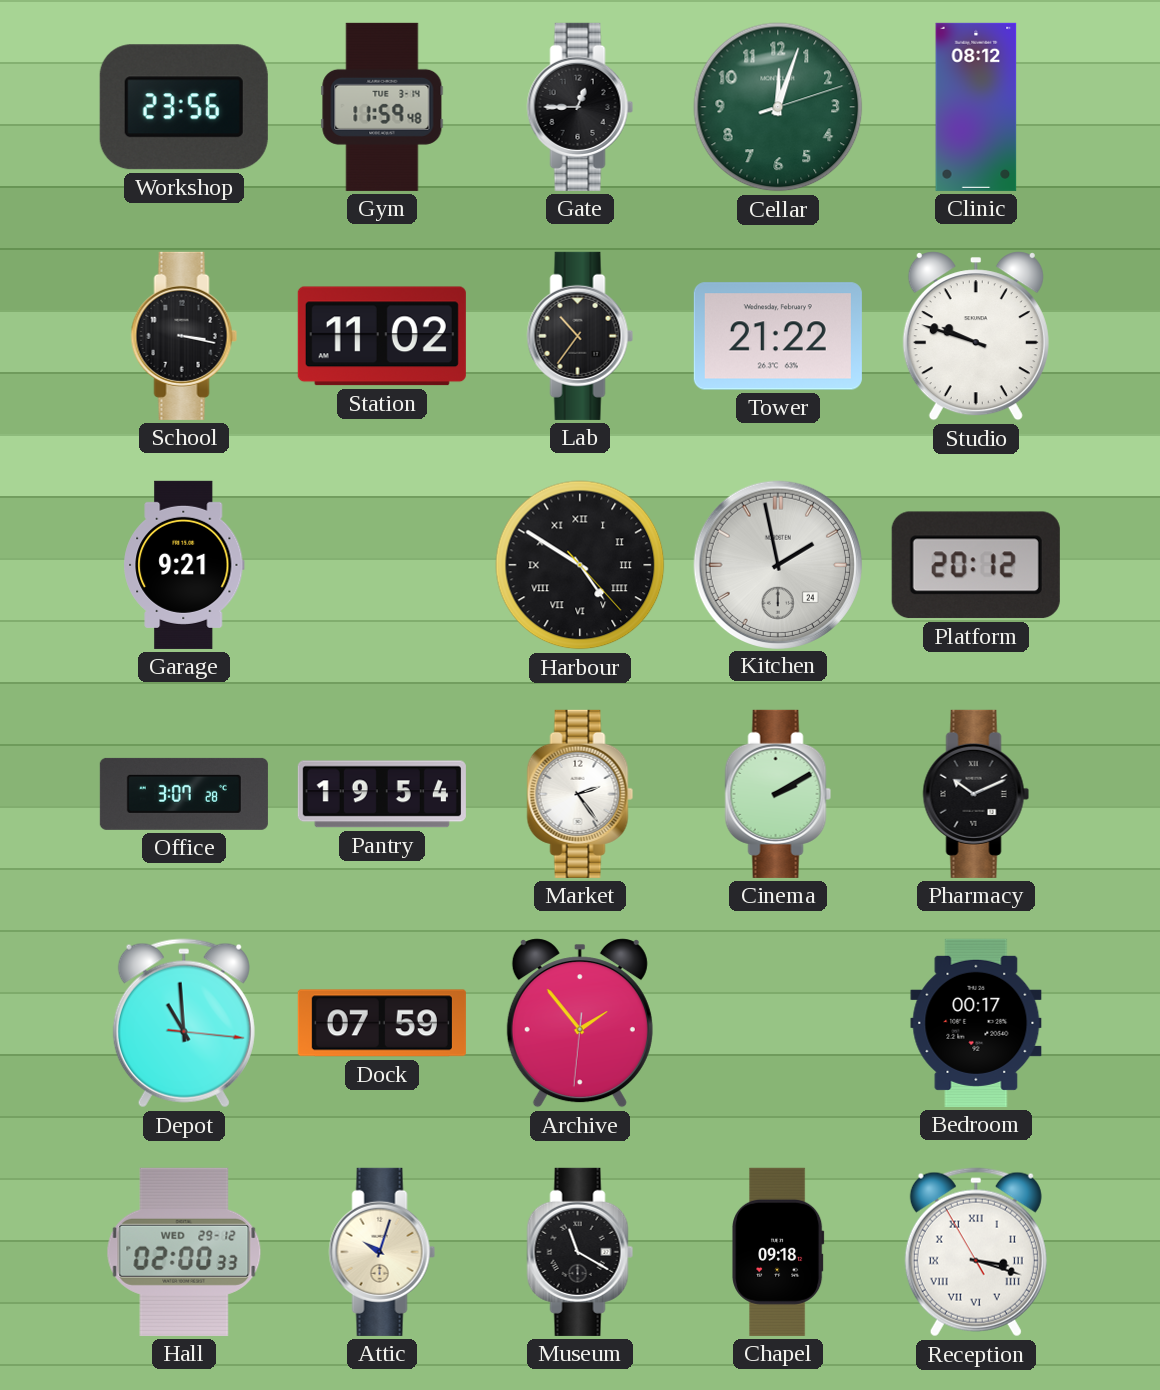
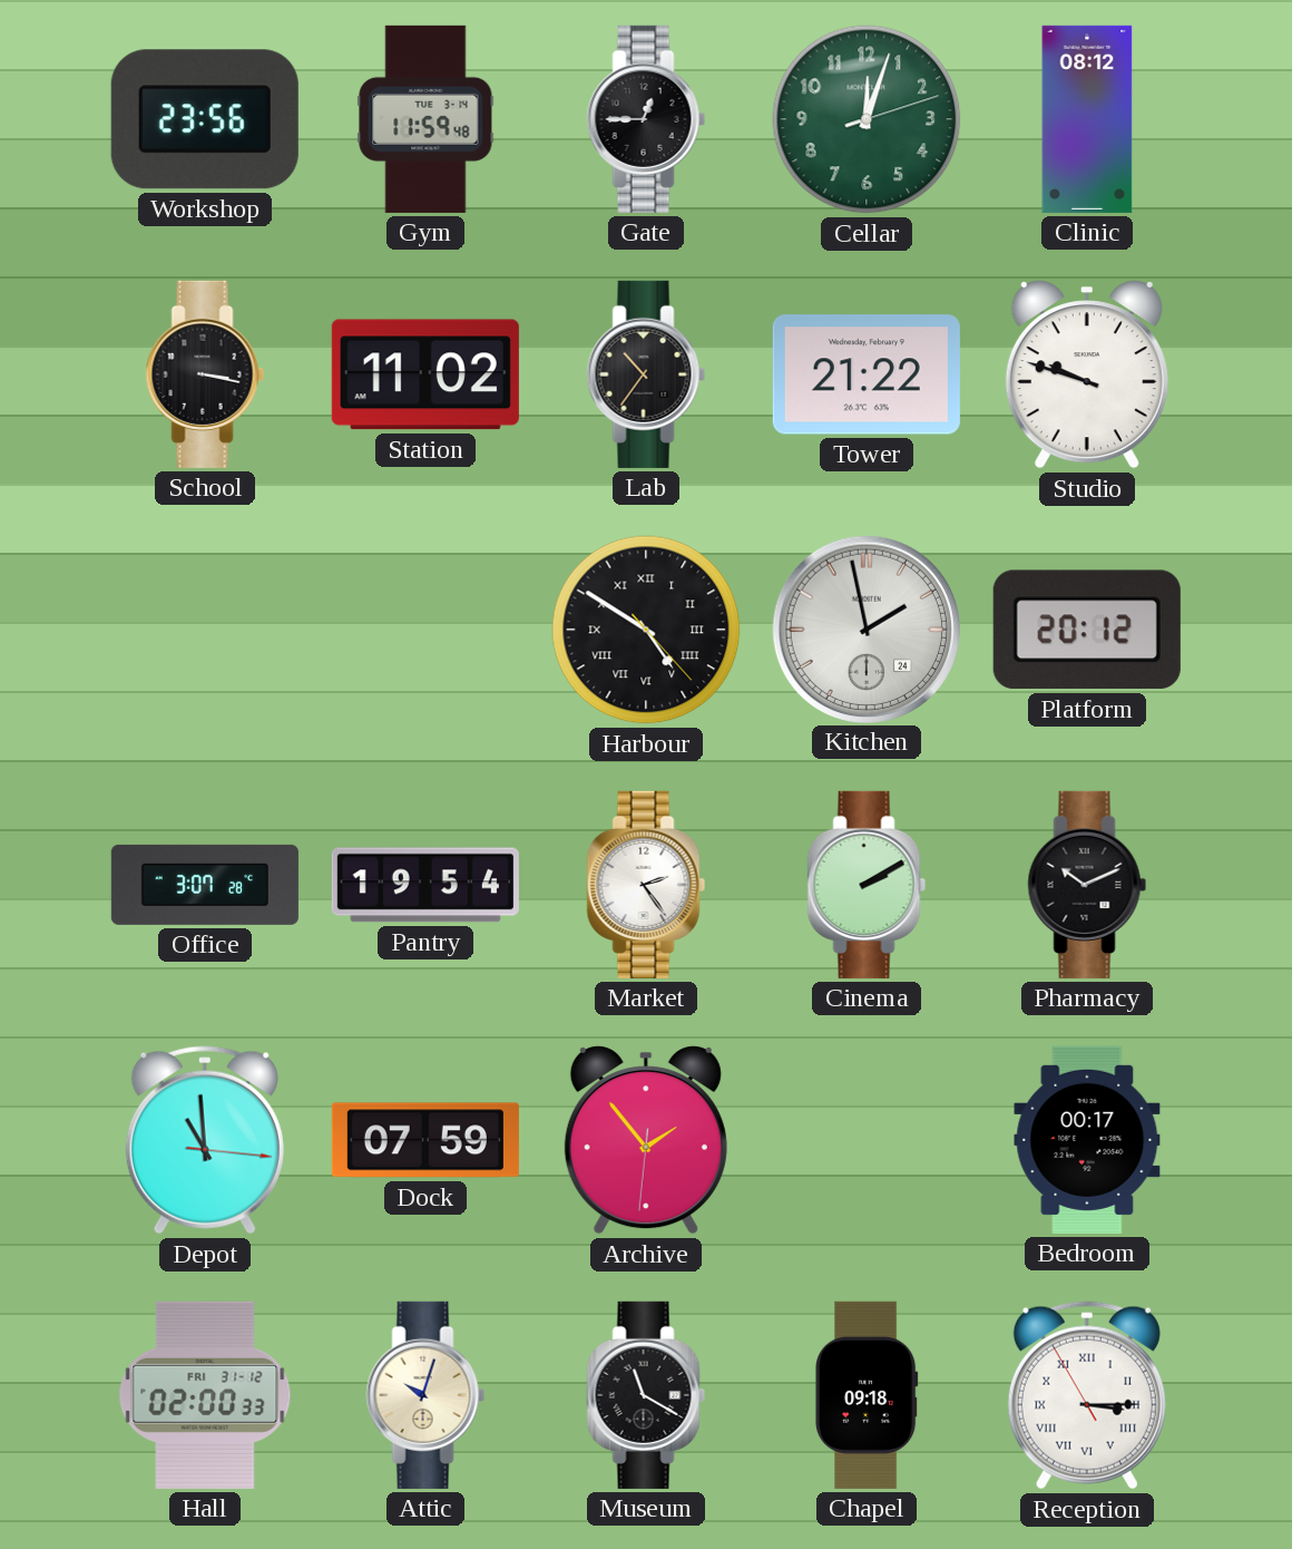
Garage: 9:21 -> none (184, 565)
Hall date: WED 29-12 -> FRI 31-12 (205, 1395)
Reception: 3:17 -> 3:14 (1087, 1395)
